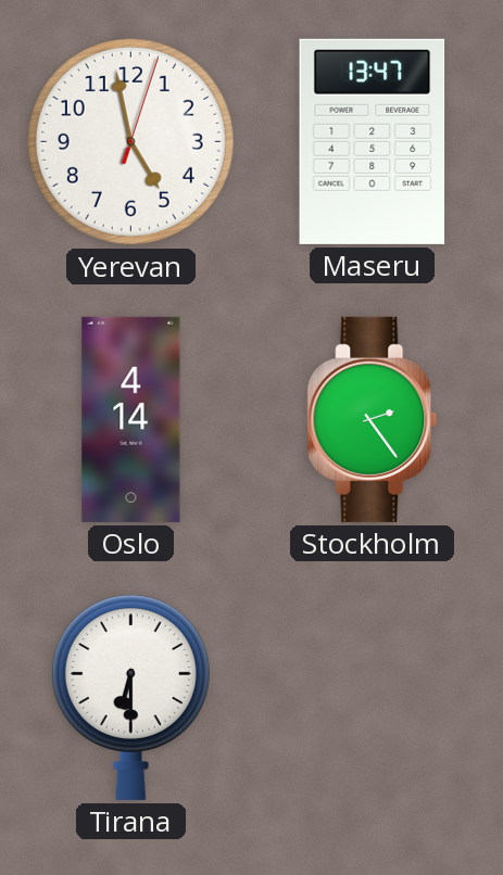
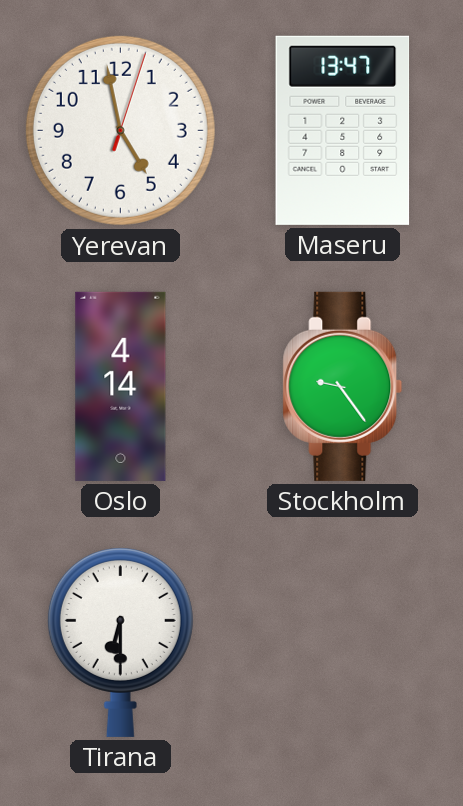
Stockholm: 2:24 -> 9:24 (343, 386)
